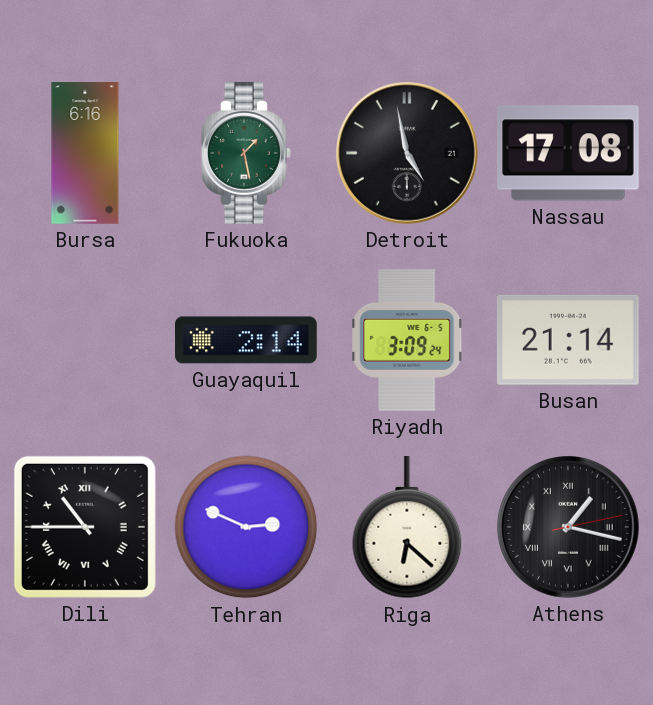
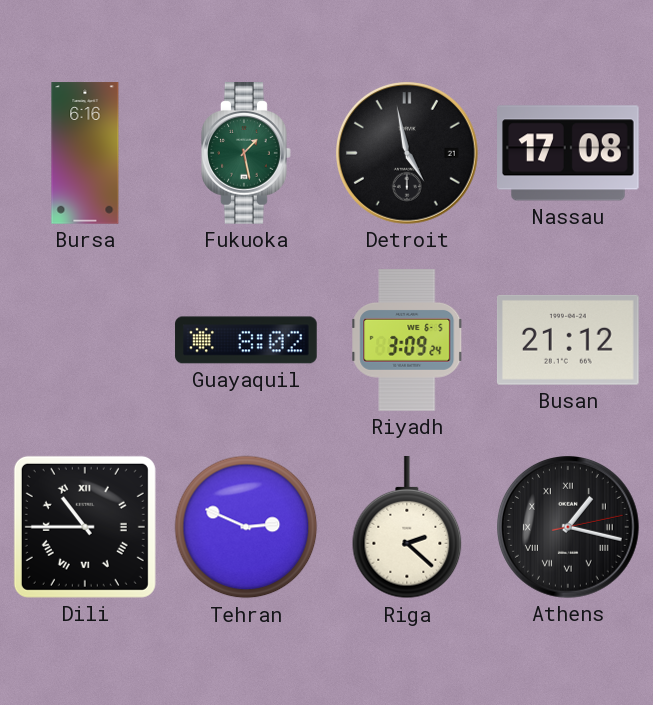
Guayaquil: 2:14 -> 8:02 (246, 340)
Busan: 21:14 -> 21:12 (568, 340)
Riga: 6:22 -> 2:22 (407, 528)
